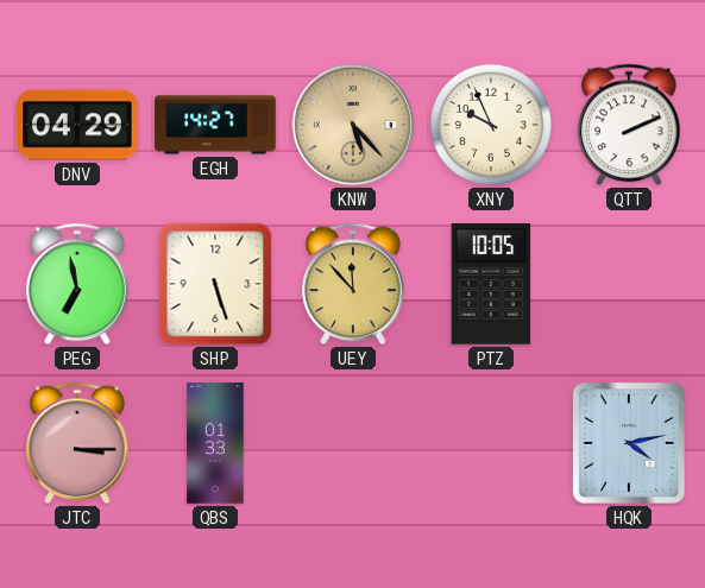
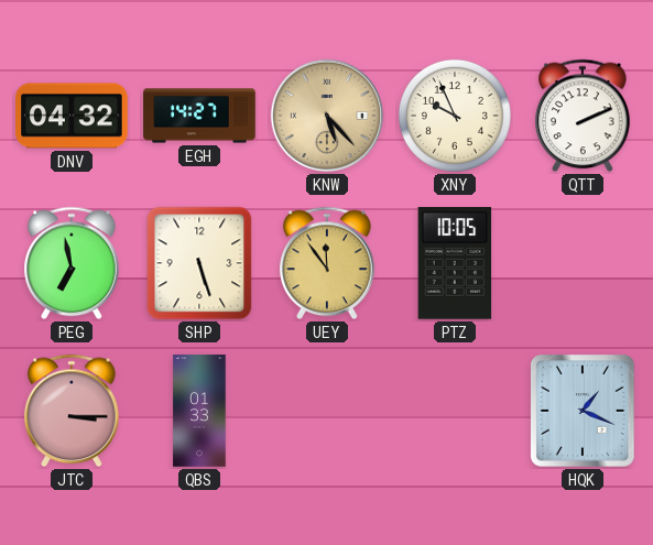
DNV: 04:29 -> 04:32 (72, 116)
UEY: 11:53 -> 11:54 (327, 263)
HQK: 4:13 -> 1:19 (583, 411)
